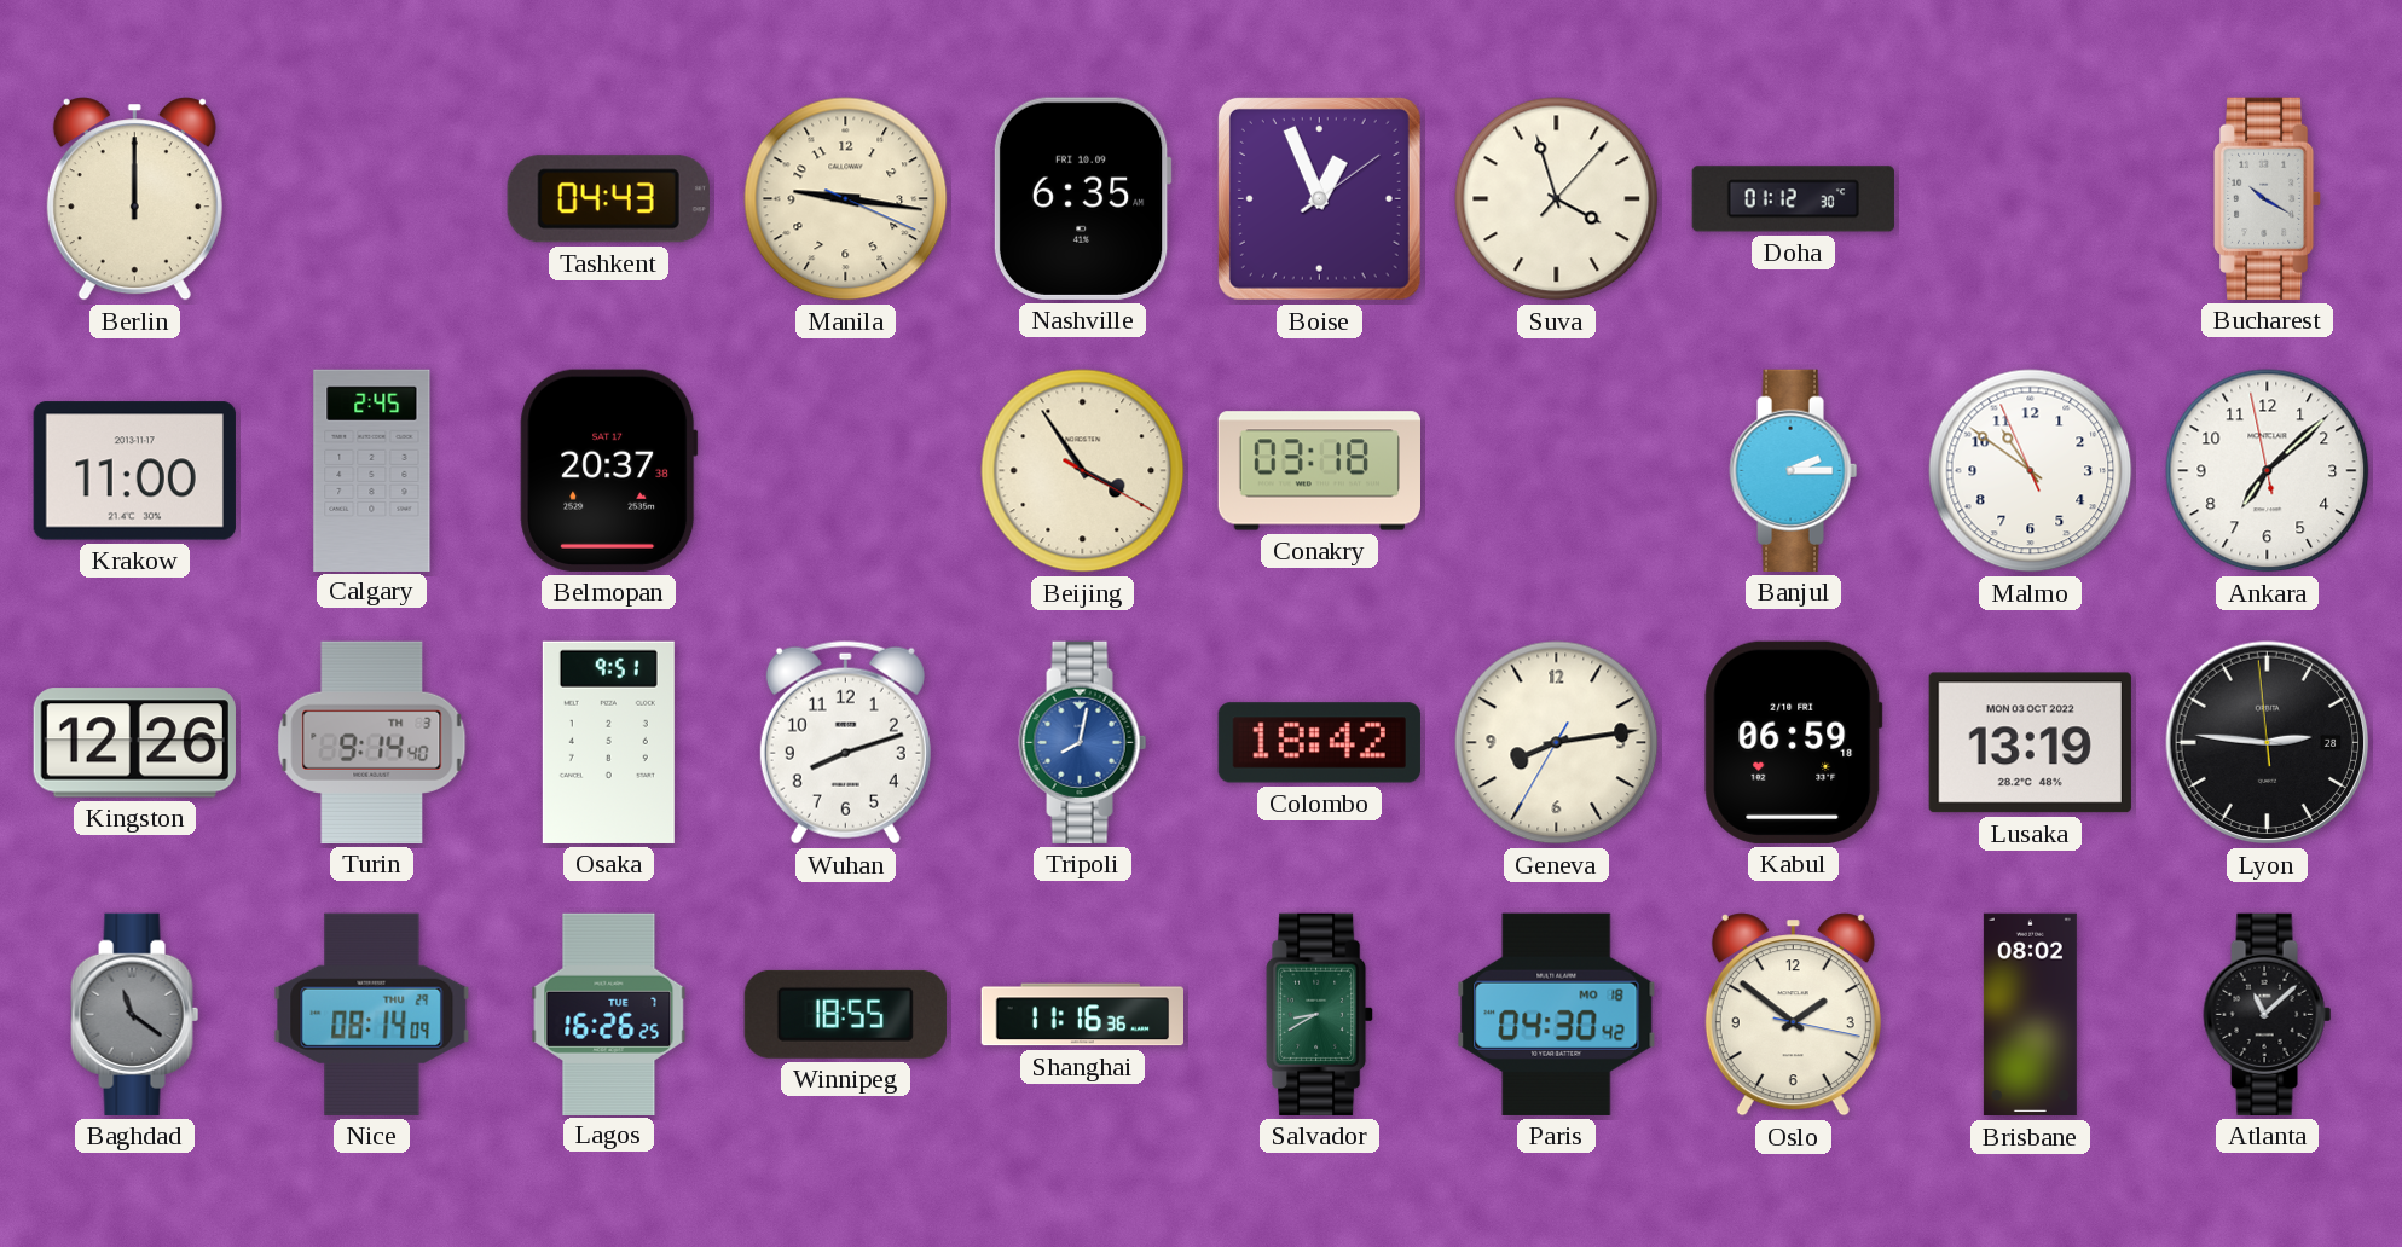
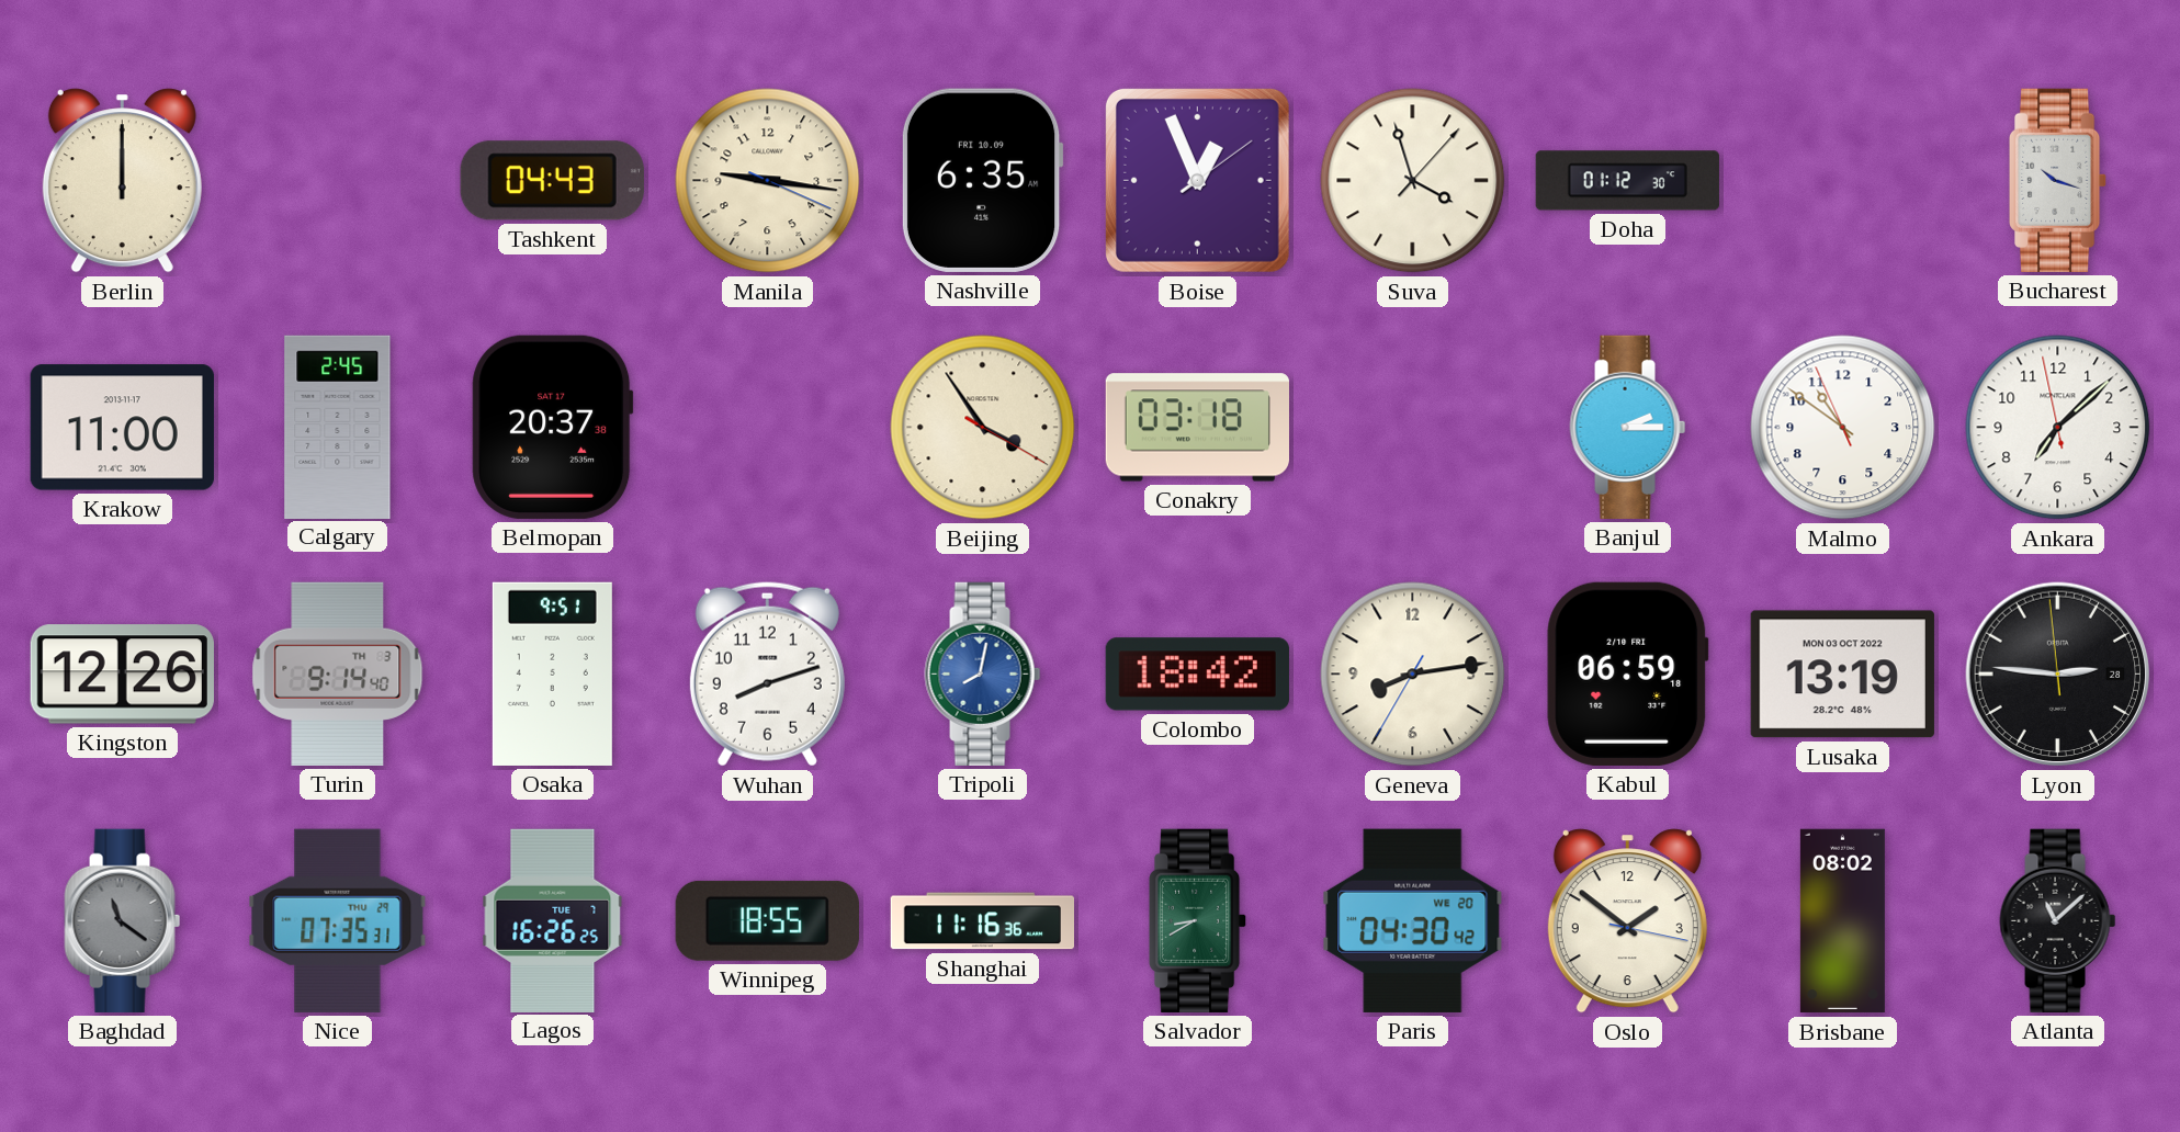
Bucharest: 10:20 -> 10:18 (2058, 180)
Nice: 08:14 -> 07:35 (338, 920)
Paris date: MO 18 -> WE 20 (1413, 920)
